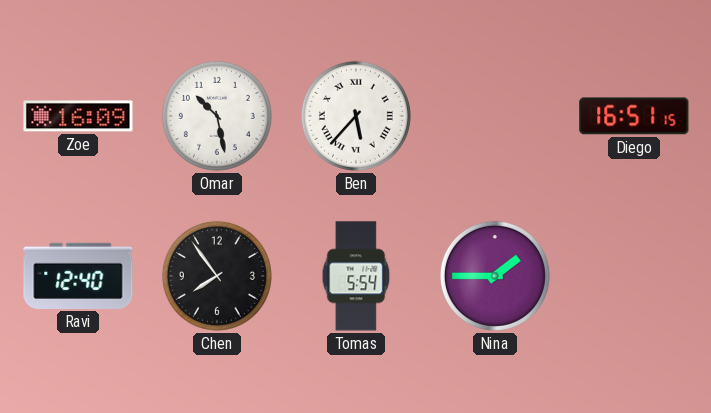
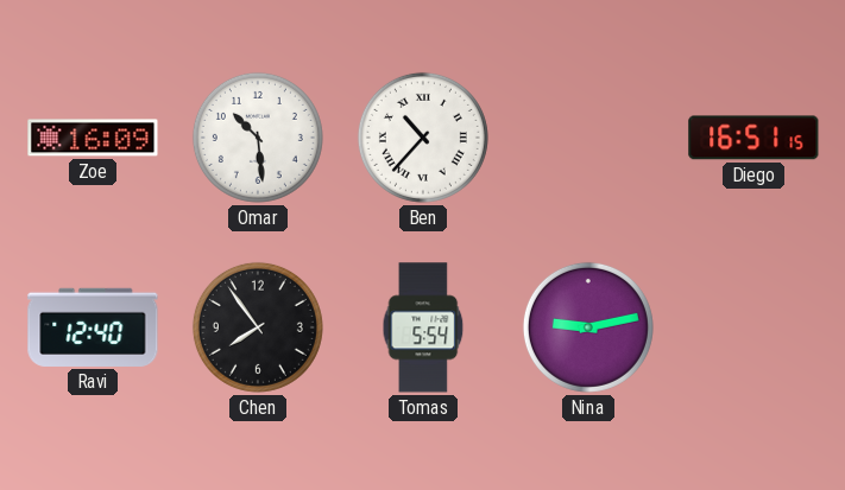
Omar: 10:28 -> 10:29 (258, 138)
Ben: 5:37 -> 10:37 (423, 138)
Nina: 1:45 -> 9:13 (588, 327)
